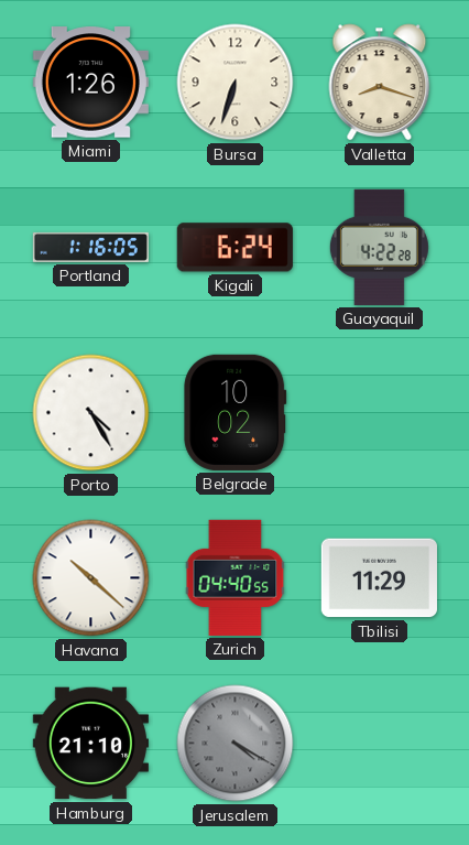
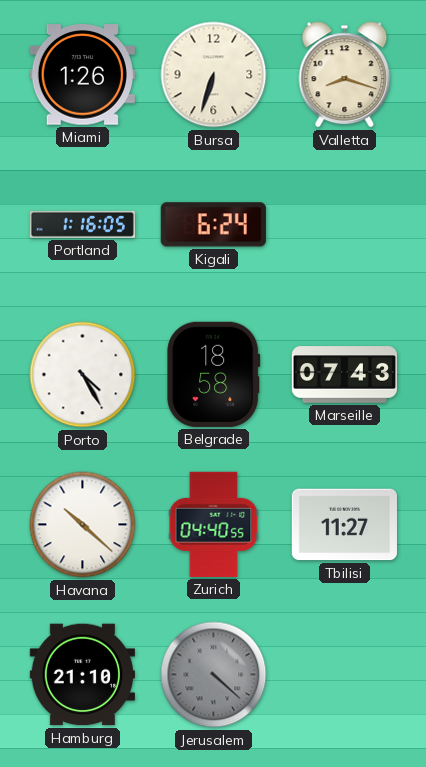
Guayaquil: 4:22 -> none (379, 247)
Belgrade: 10:02 -> 18:58 (214, 374)
Marseille: none -> 07:43 (344, 375)
Tbilisi: 11:29 -> 11:27 (344, 525)
Jerusalem: 4:20 -> 4:22 (214, 675)
